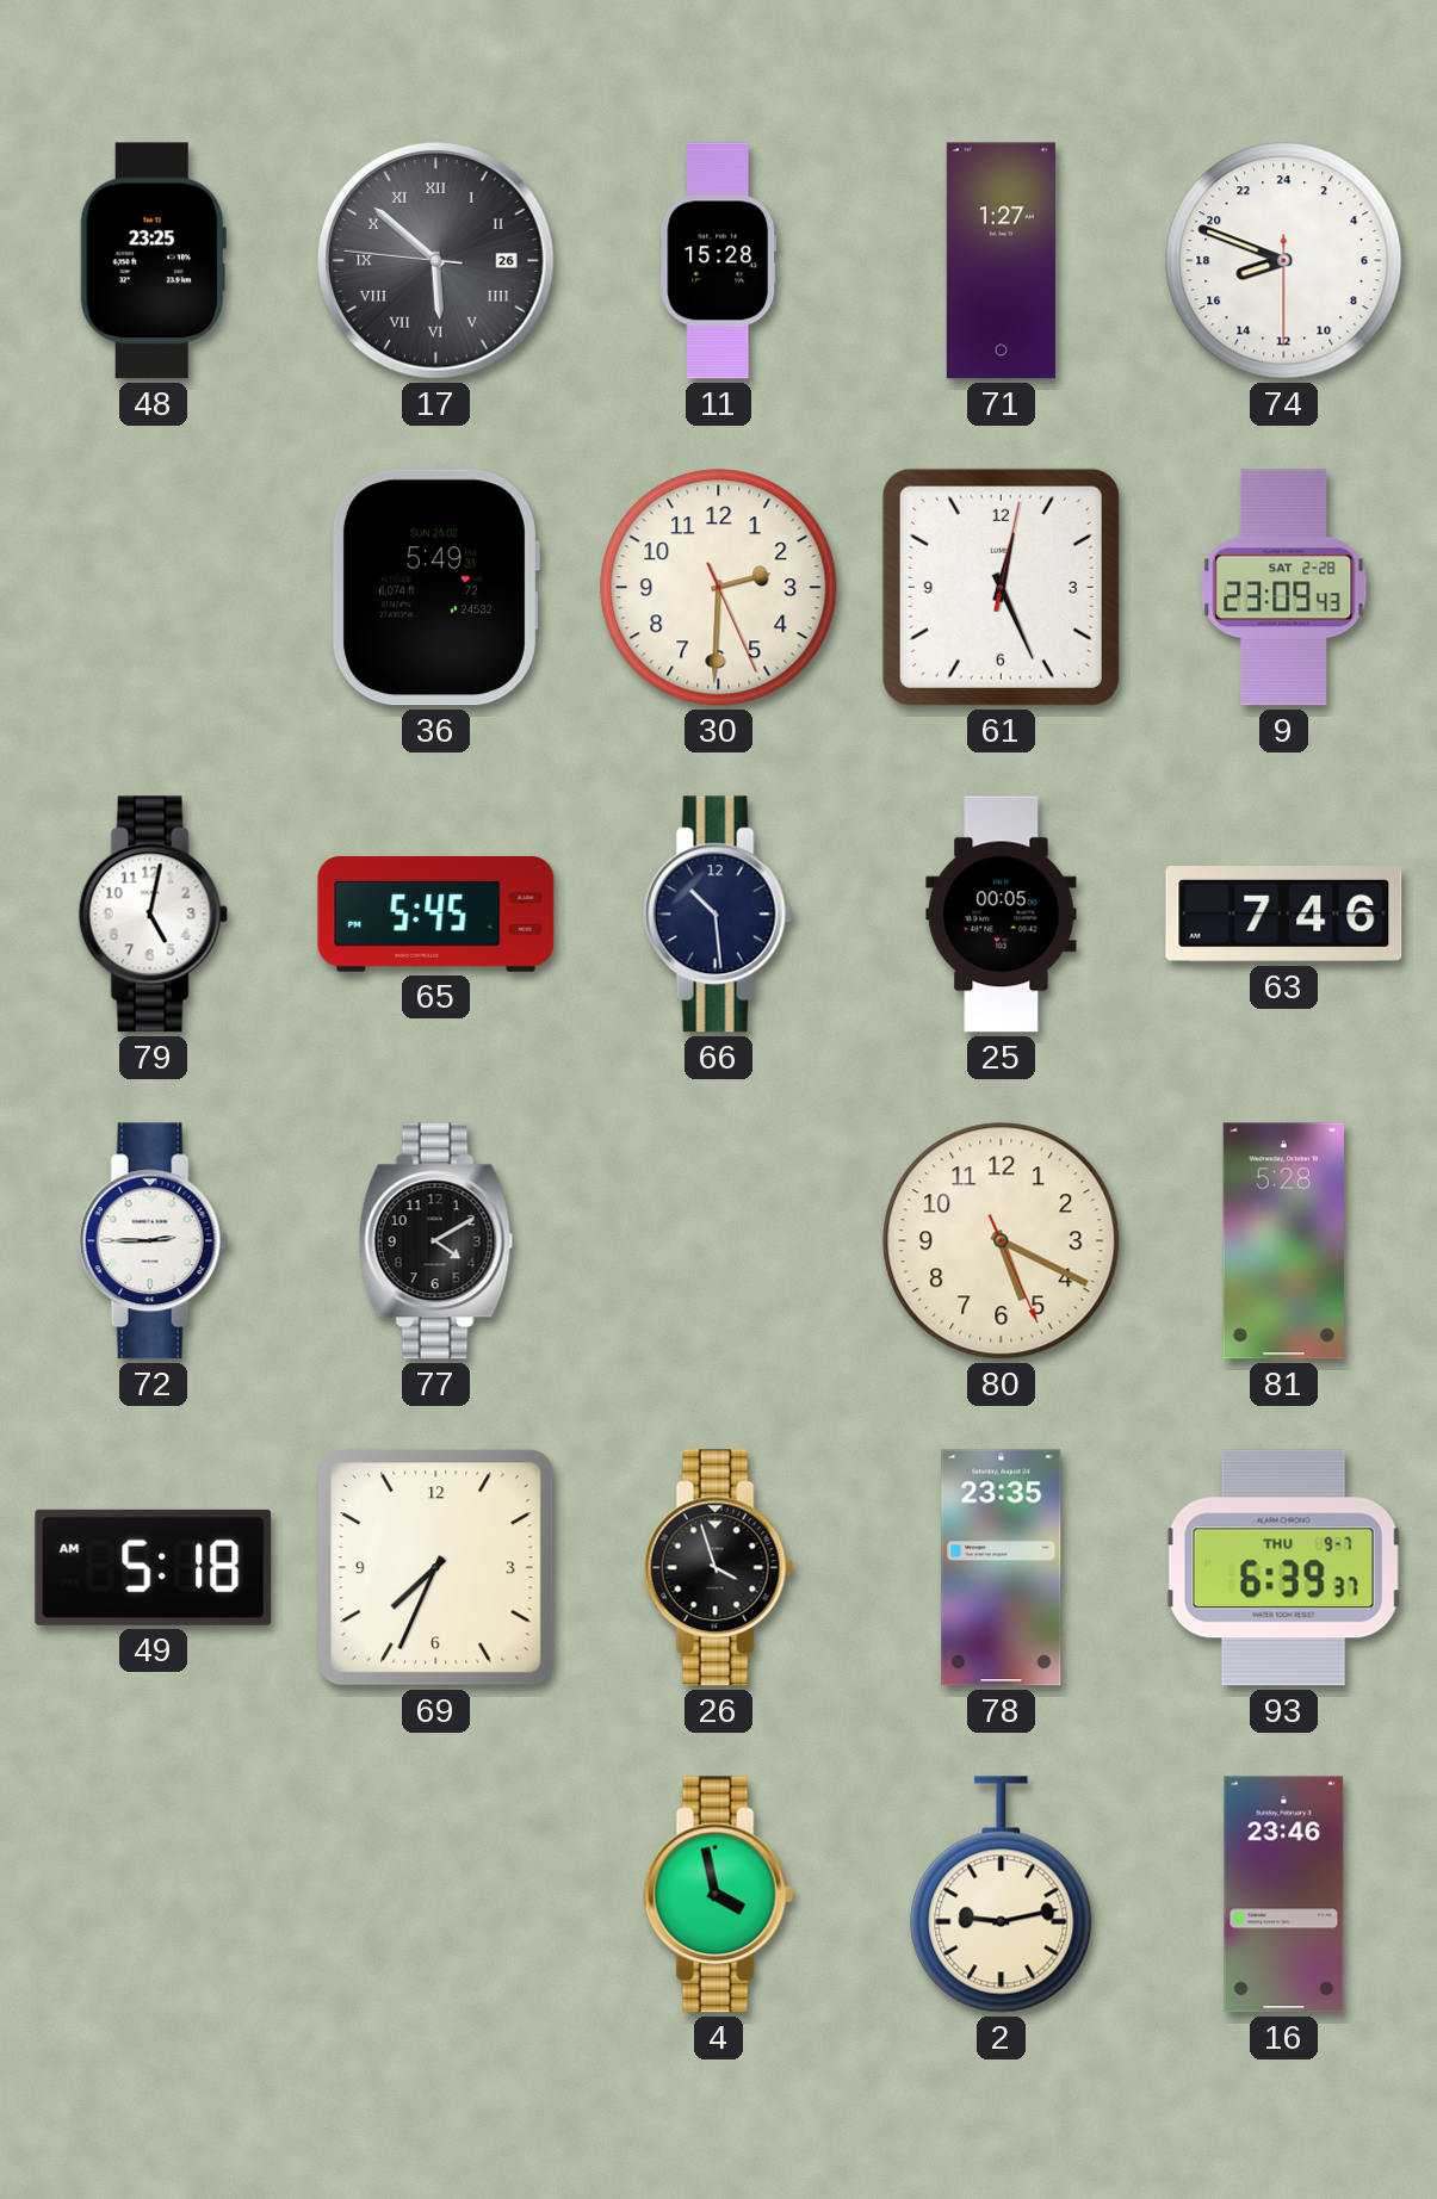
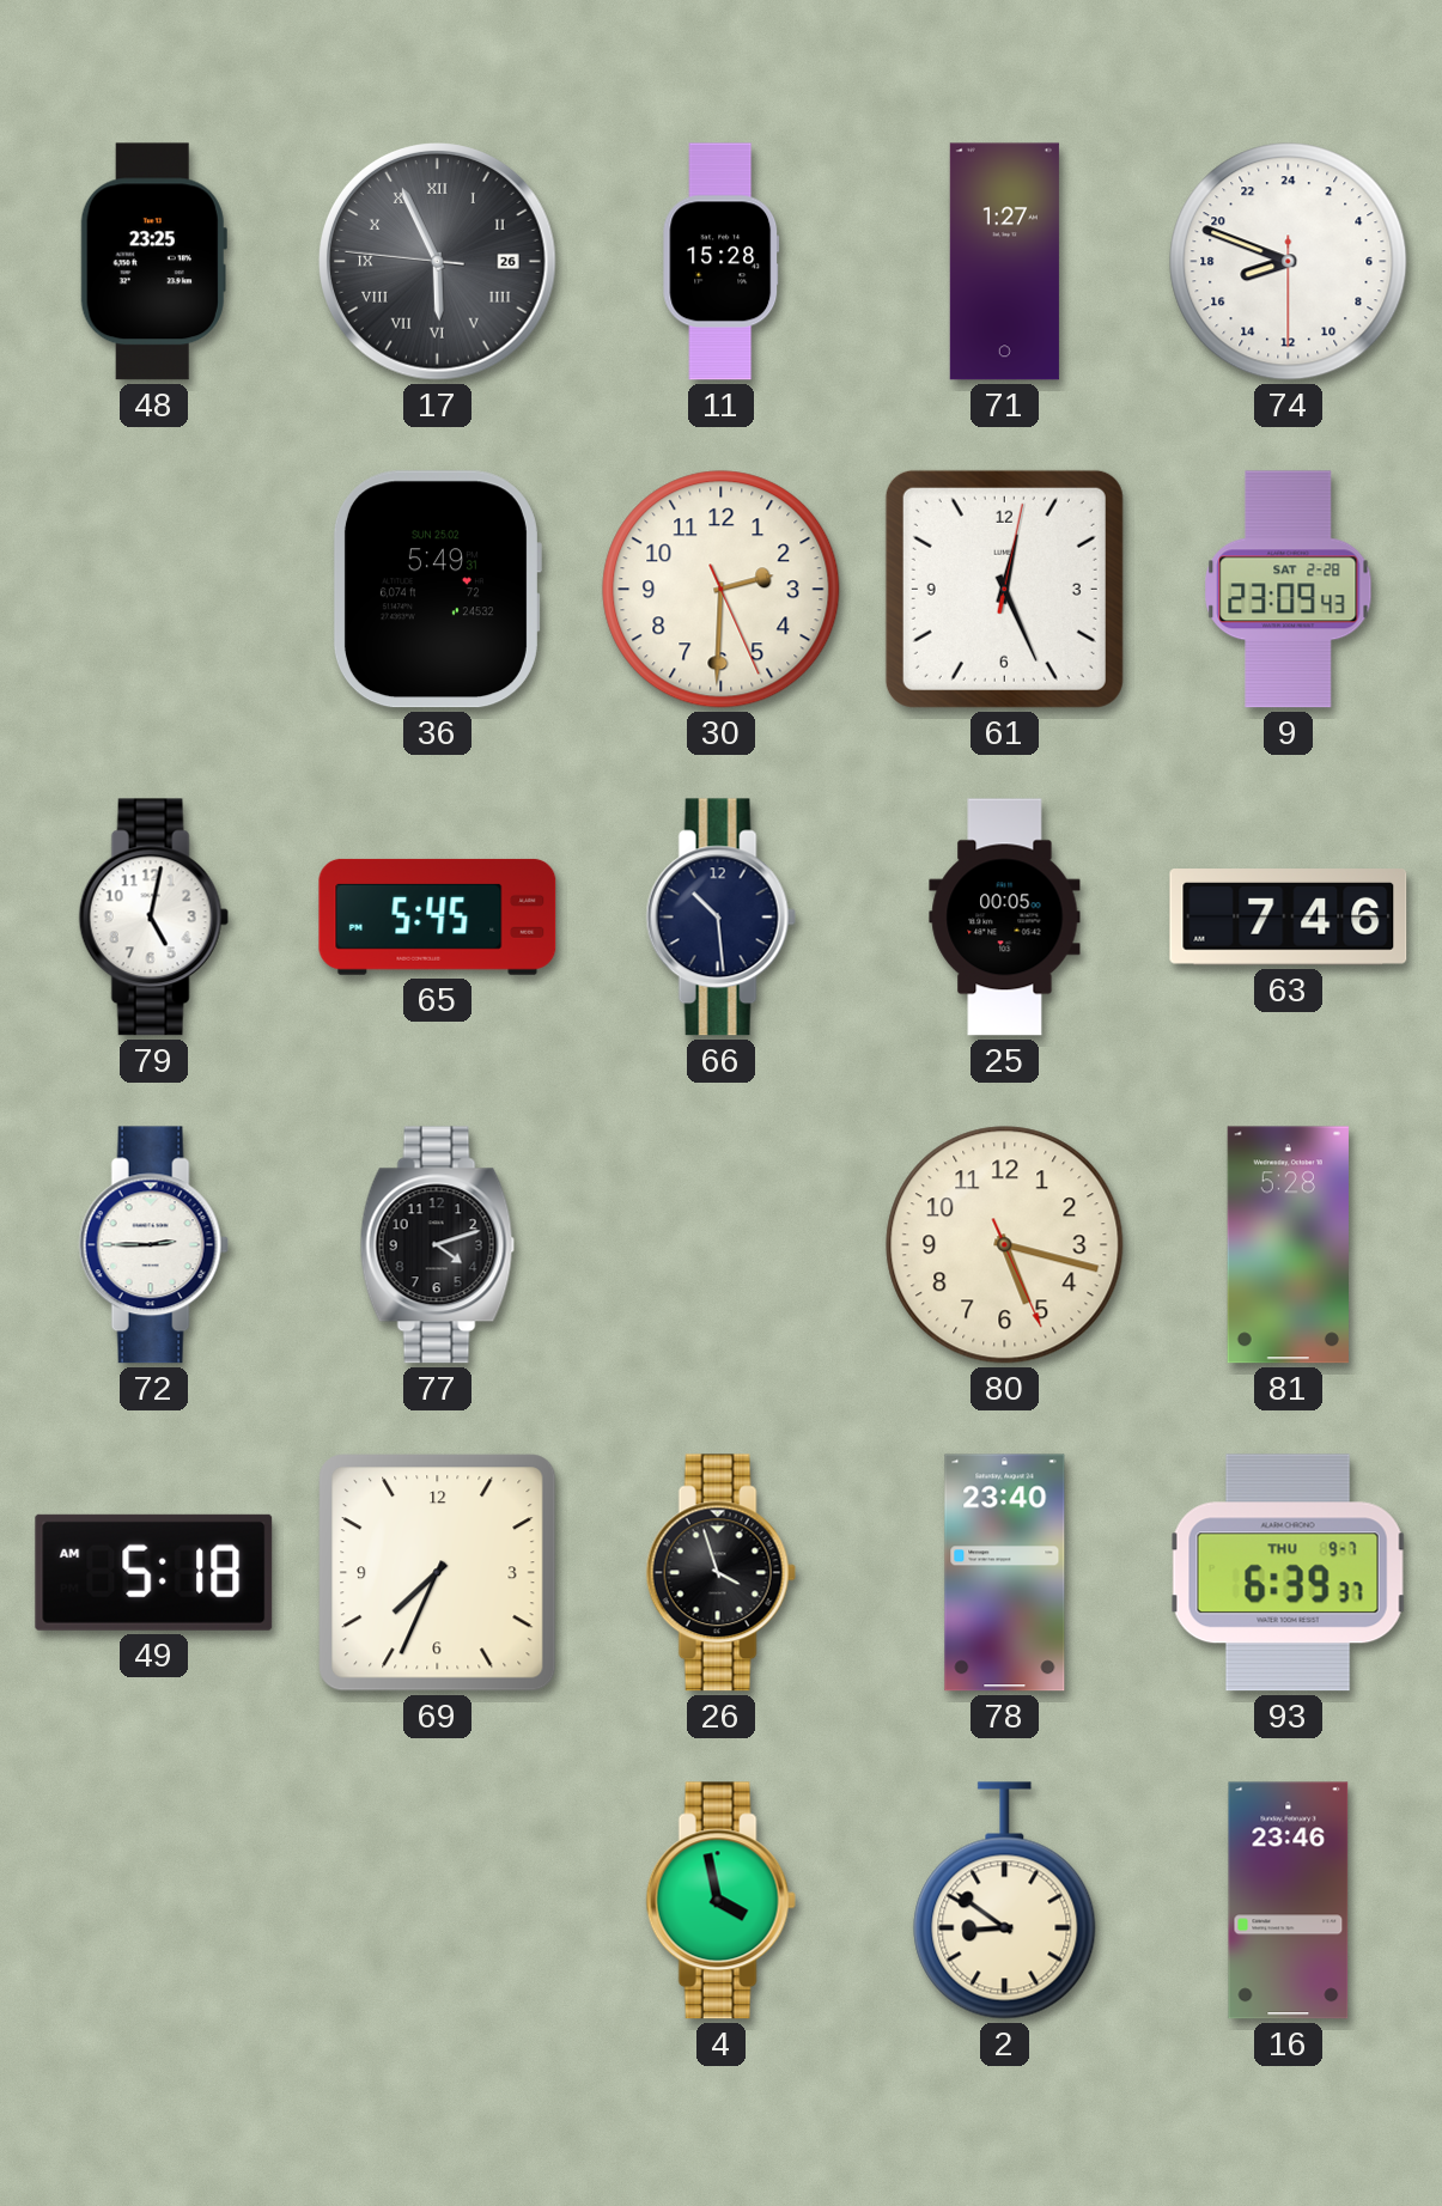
17: 5:51 -> 5:55 (438, 262)
77: 4:10 -> 4:12 (437, 1245)
80: 5:19 -> 5:17 (1005, 1245)
78: 23:35 -> 23:40 (1005, 1573)
2: 9:13 -> 8:51 (1005, 1901)
